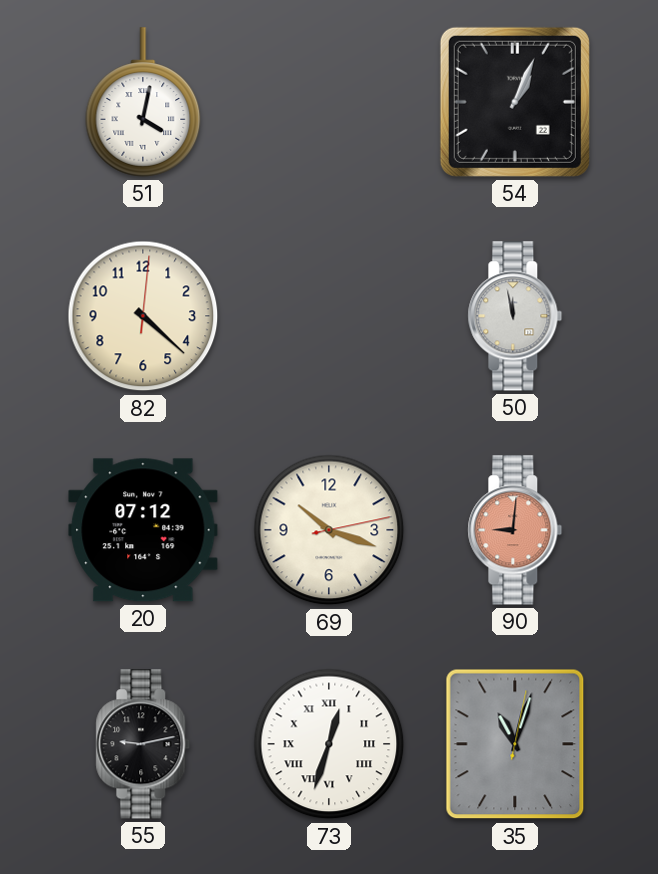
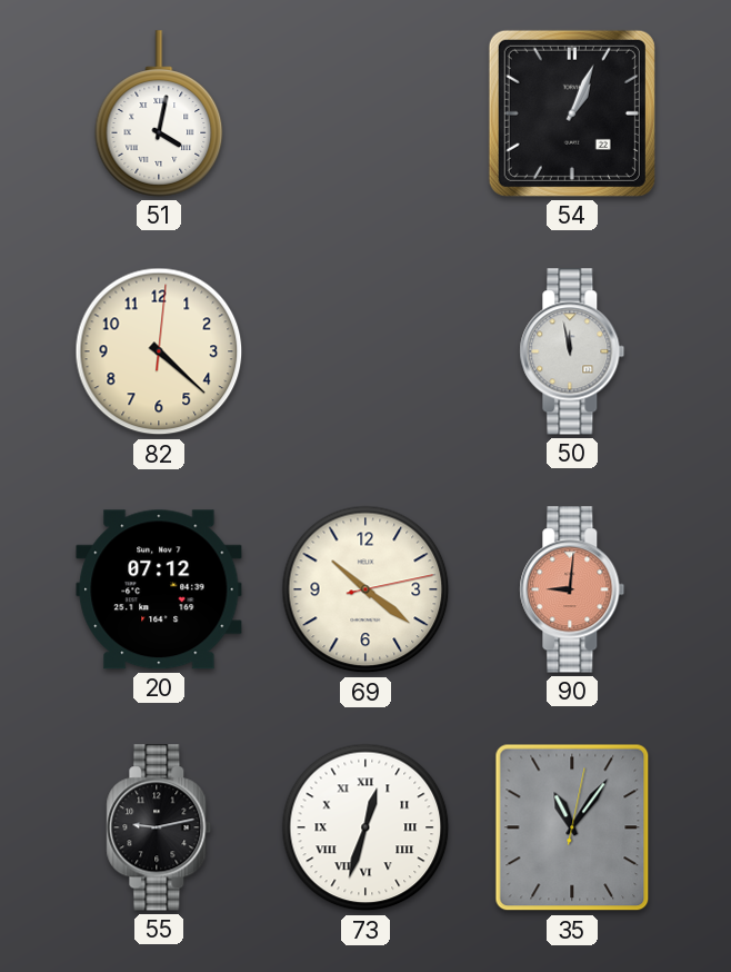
69: 10:18 -> 10:21 (365, 589)
35: 11:03 -> 11:06 (572, 827)
